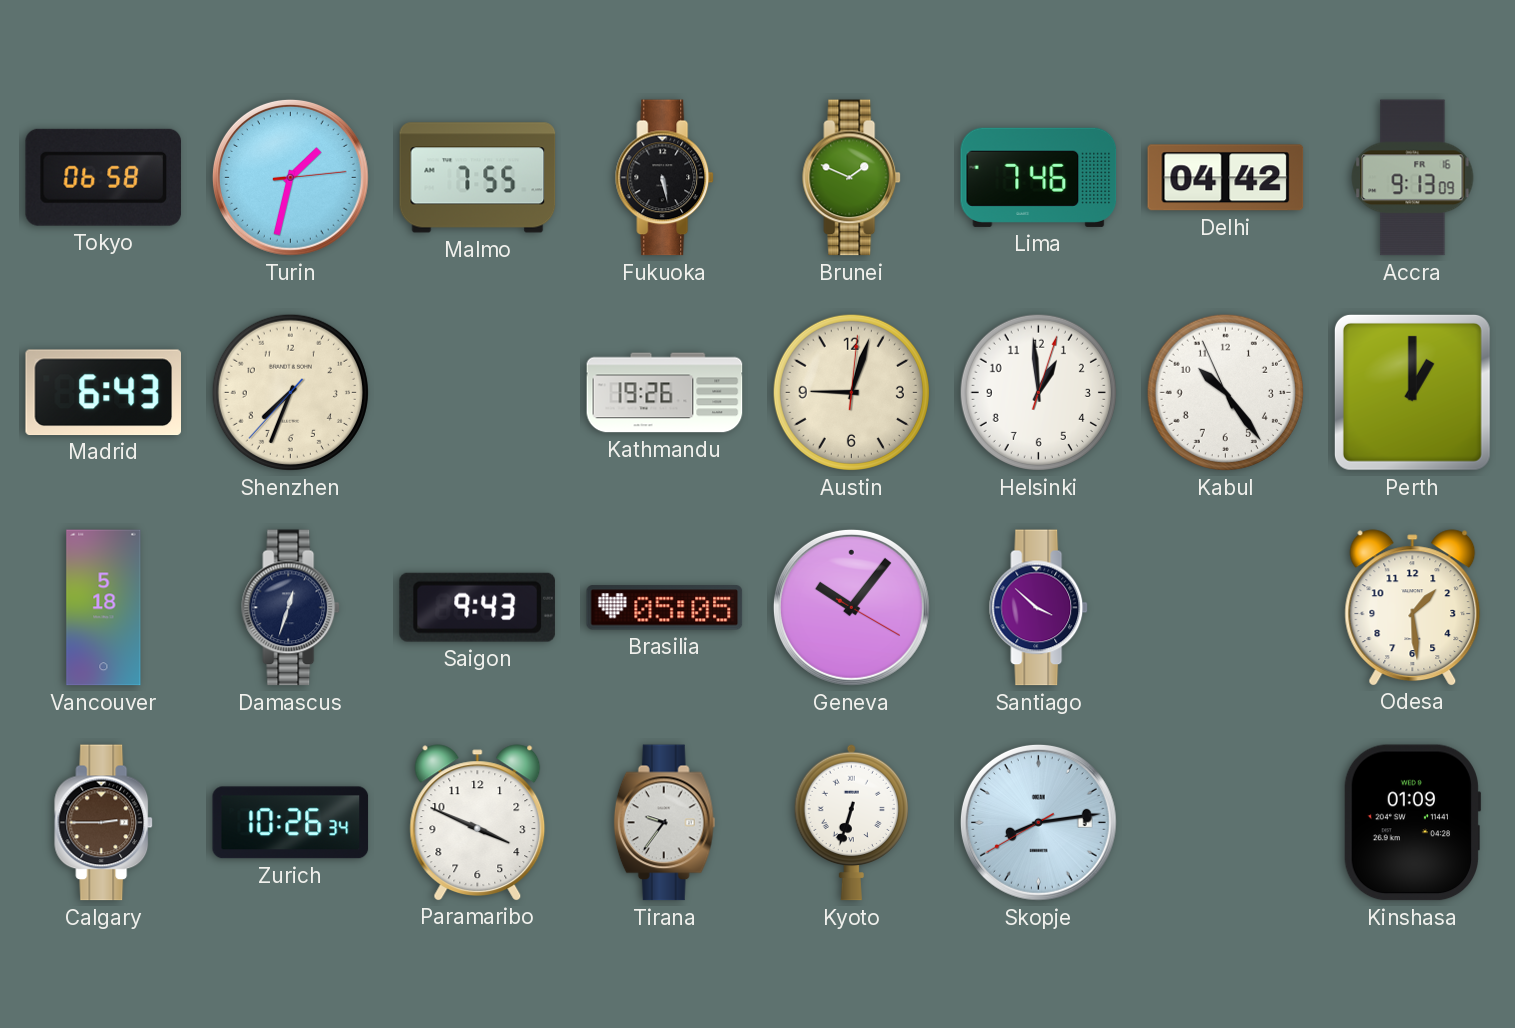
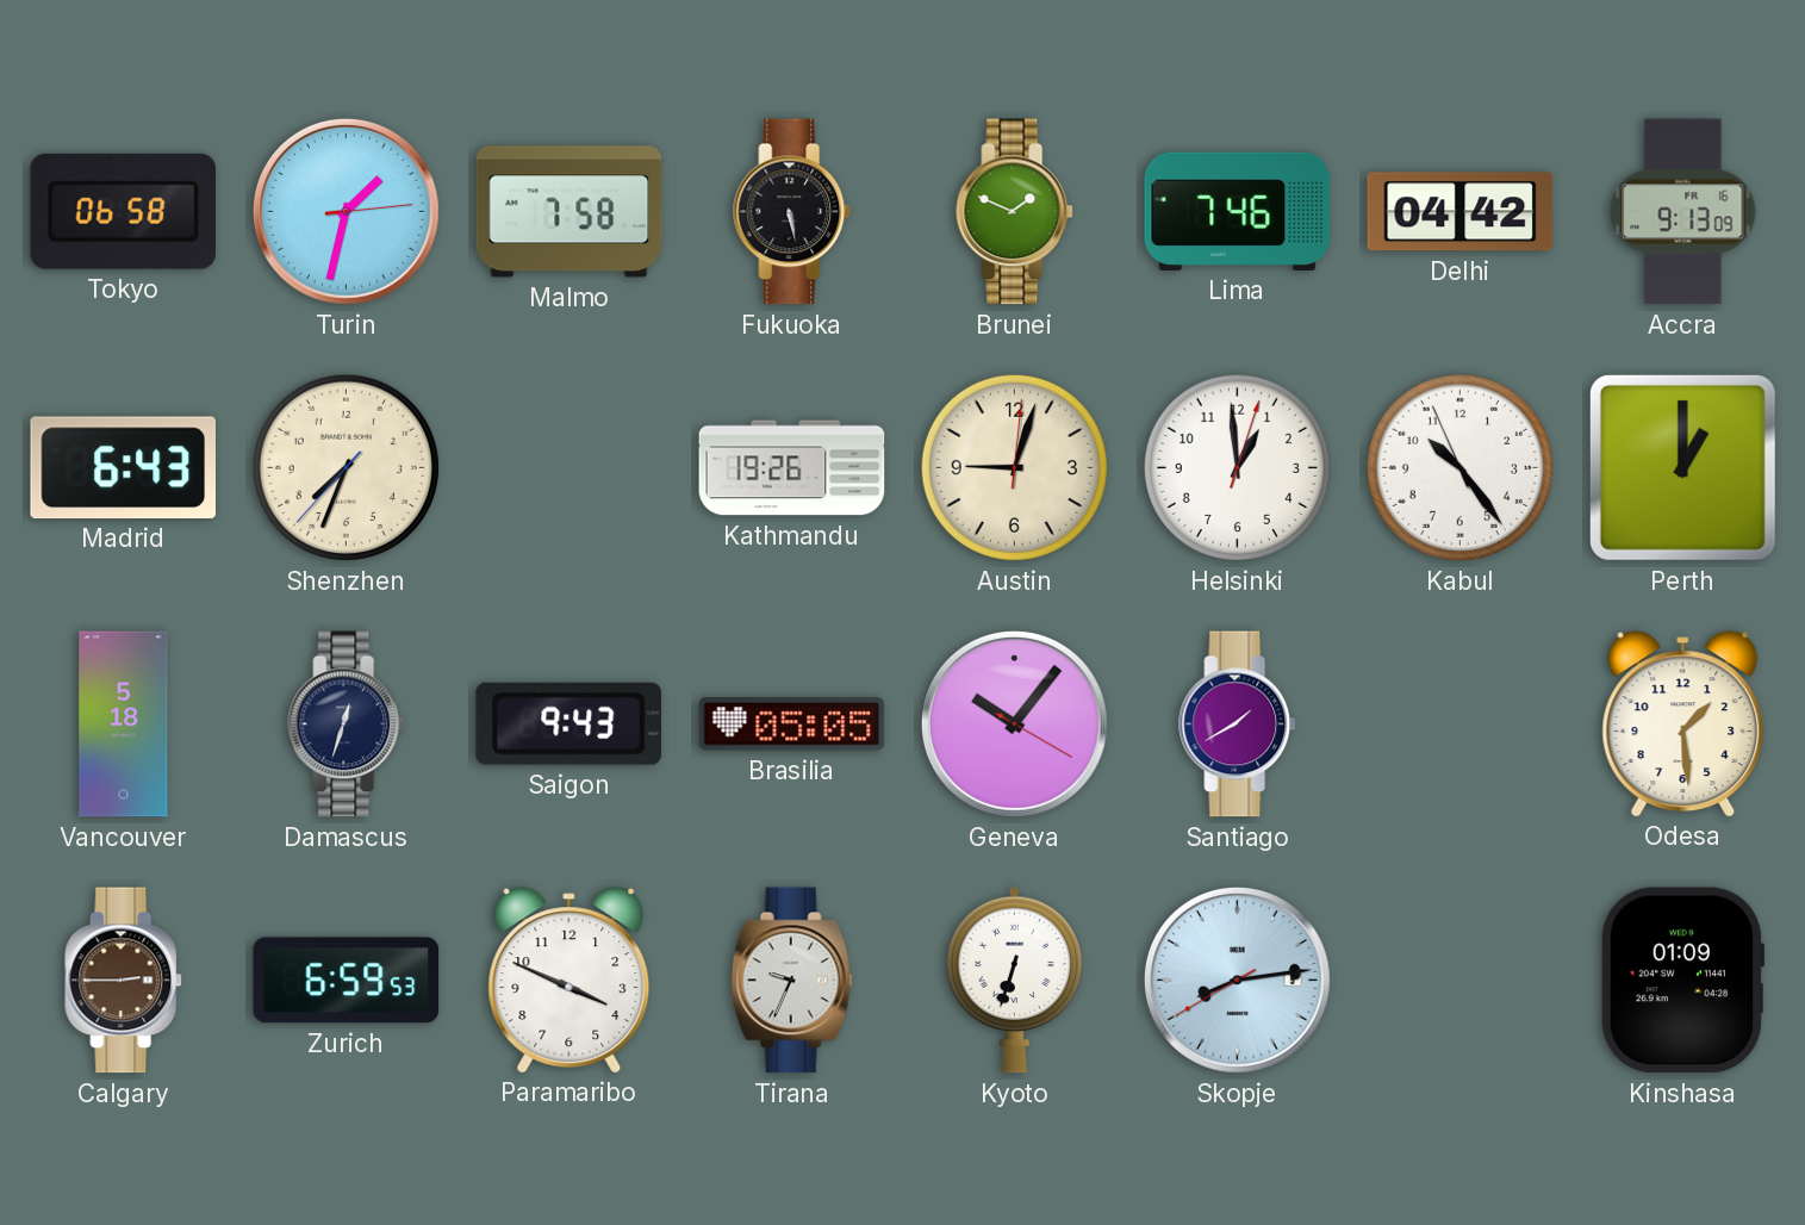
Malmo: 7:55 -> 7:58 (569, 212)
Santiago: 3:52 -> 1:40 (1238, 725)
Zurich: 10:26 -> 6:59 (347, 981)
Tirana: 9:36 -> 9:34 (792, 981)
